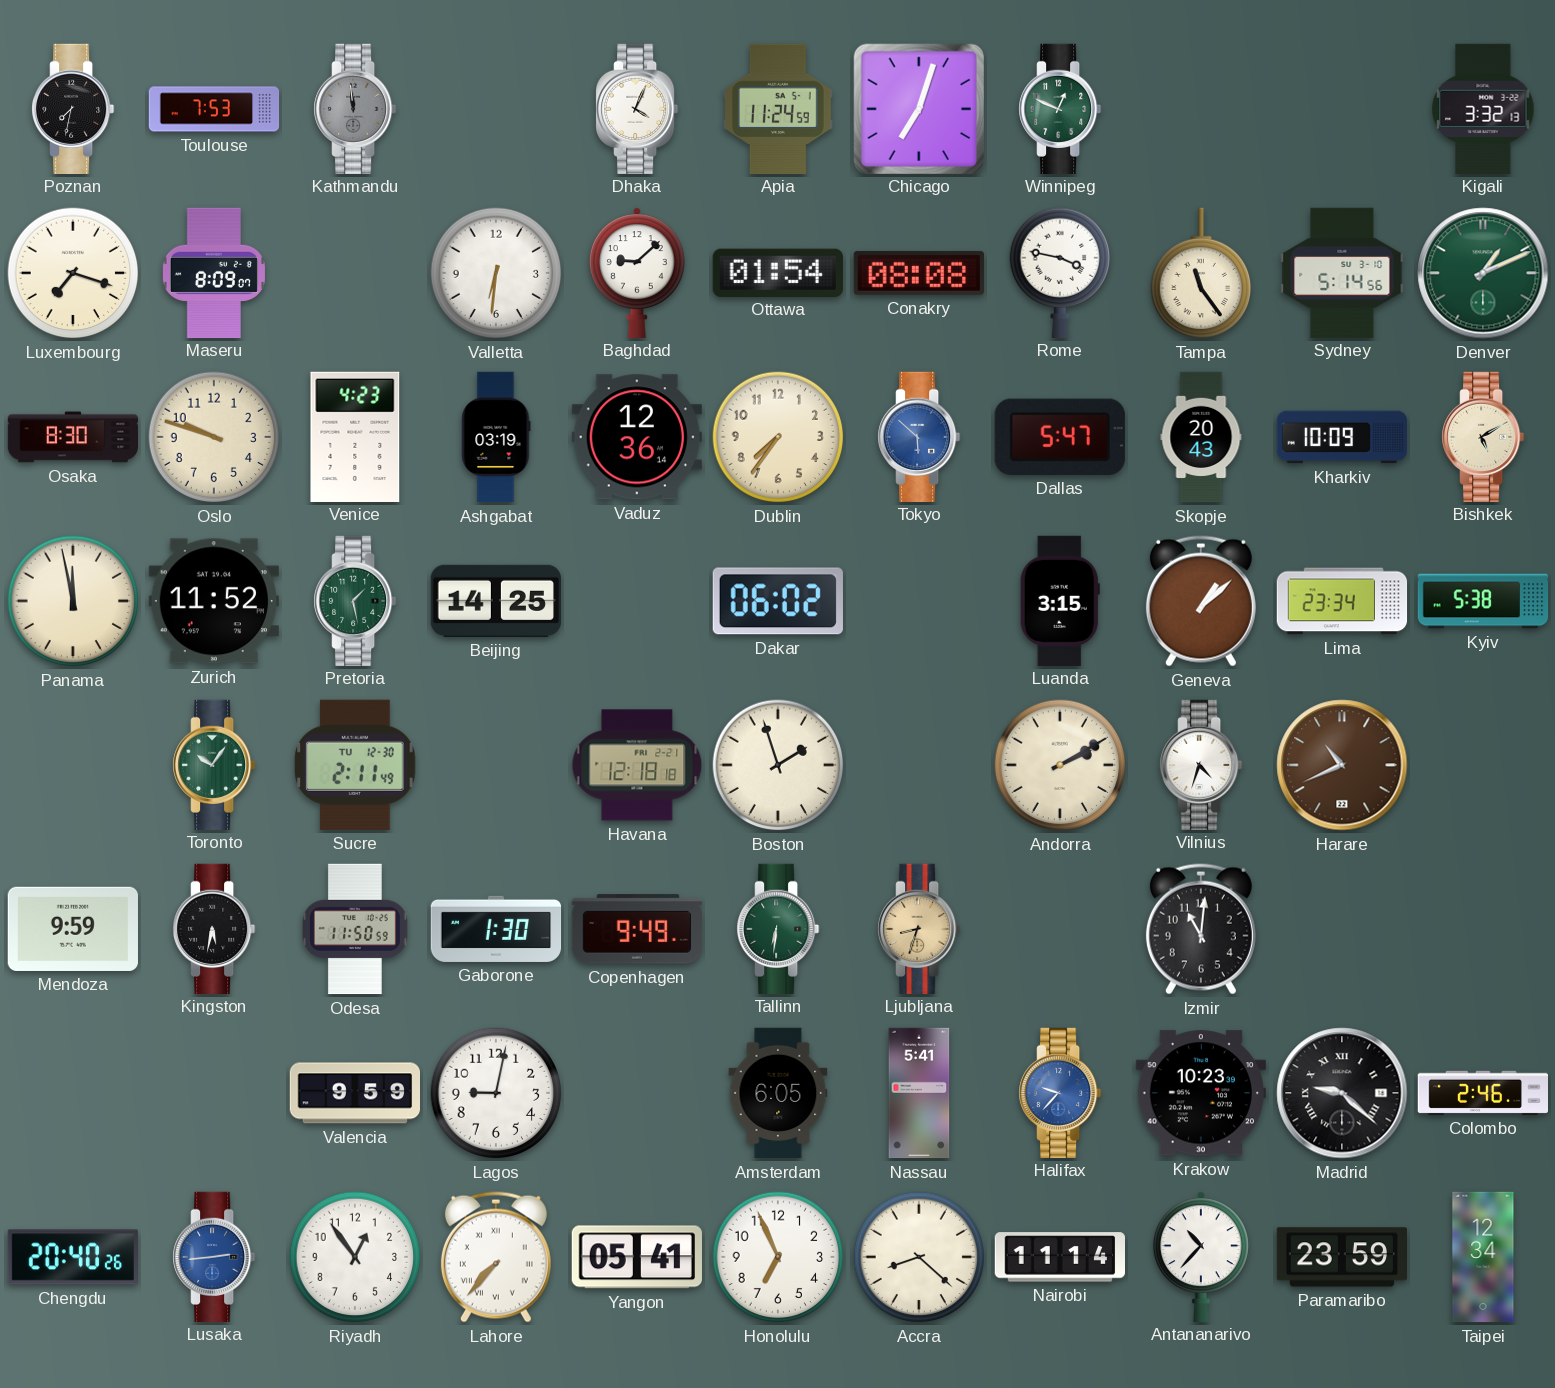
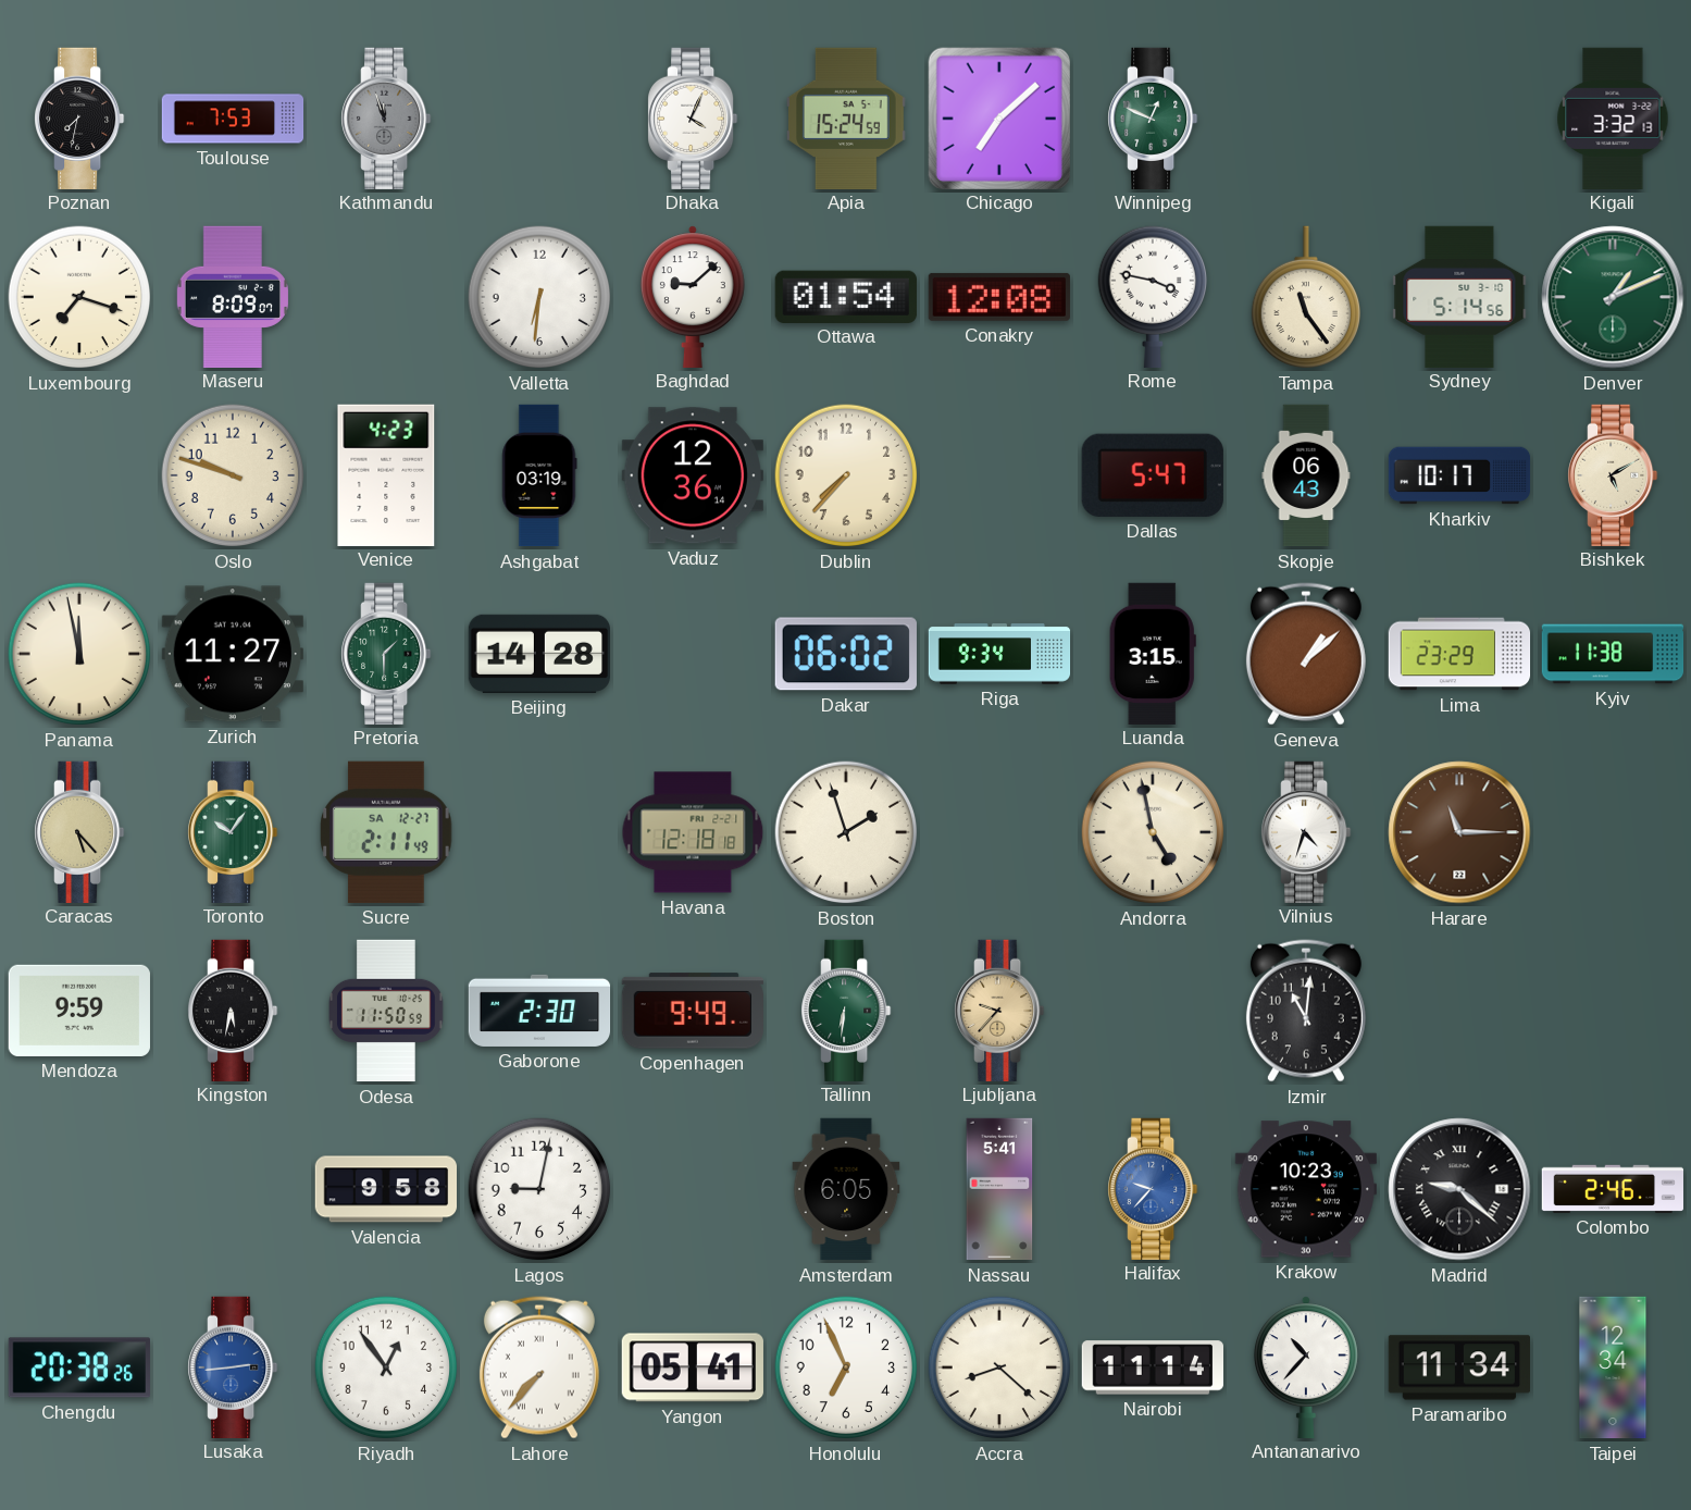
Kathmandu: 11:59 -> 11:57 (387, 117)
Apia: 11:24 -> 15:24 (847, 117)
Chicago: 7:03 -> 7:08 (998, 117)
Conakry: 08:08 -> 12:08 (999, 297)
Osaka: 8:30 -> none (73, 437)
Dublin: 7:36 -> 7:37 (846, 475)
Tokyo: 5:52 -> none (920, 436)
Skopje: 20:43 -> 06:43 (1306, 475)
Kharkiv: 10:09 -> 10:17 (1459, 475)
Zurich: 11:52 -> 11:27 (233, 654)
Pretoria: 1:28 -> 1:30 (387, 653)
Beijing: 14:25 -> 14:28 (538, 654)
Riga: none -> 9:34 (999, 654)
Lima: 23:34 -> 23:29 (1459, 654)
Kyiv: 5:38 -> 11:38 (1613, 654)
Caracas: none -> 5:23 (80, 831)
Sucre date: TU 12-30 -> SA 12-27 (386, 832)
Andorra: 2:10 -> 4:58 (1153, 832)
Harare: 10:41 -> 11:15 (1459, 832)
Gaborone: 1:30 -> 2:30 (539, 1011)
Ljubljana: 8:33 -> 9:37 (1000, 1010)
Valencia: 9:59 -> 9:58 (385, 1189)
Chengdu: 20:40 -> 20:38 (78, 1367)
Paramaribo: 23:59 -> 11:34 (1458, 1367)
